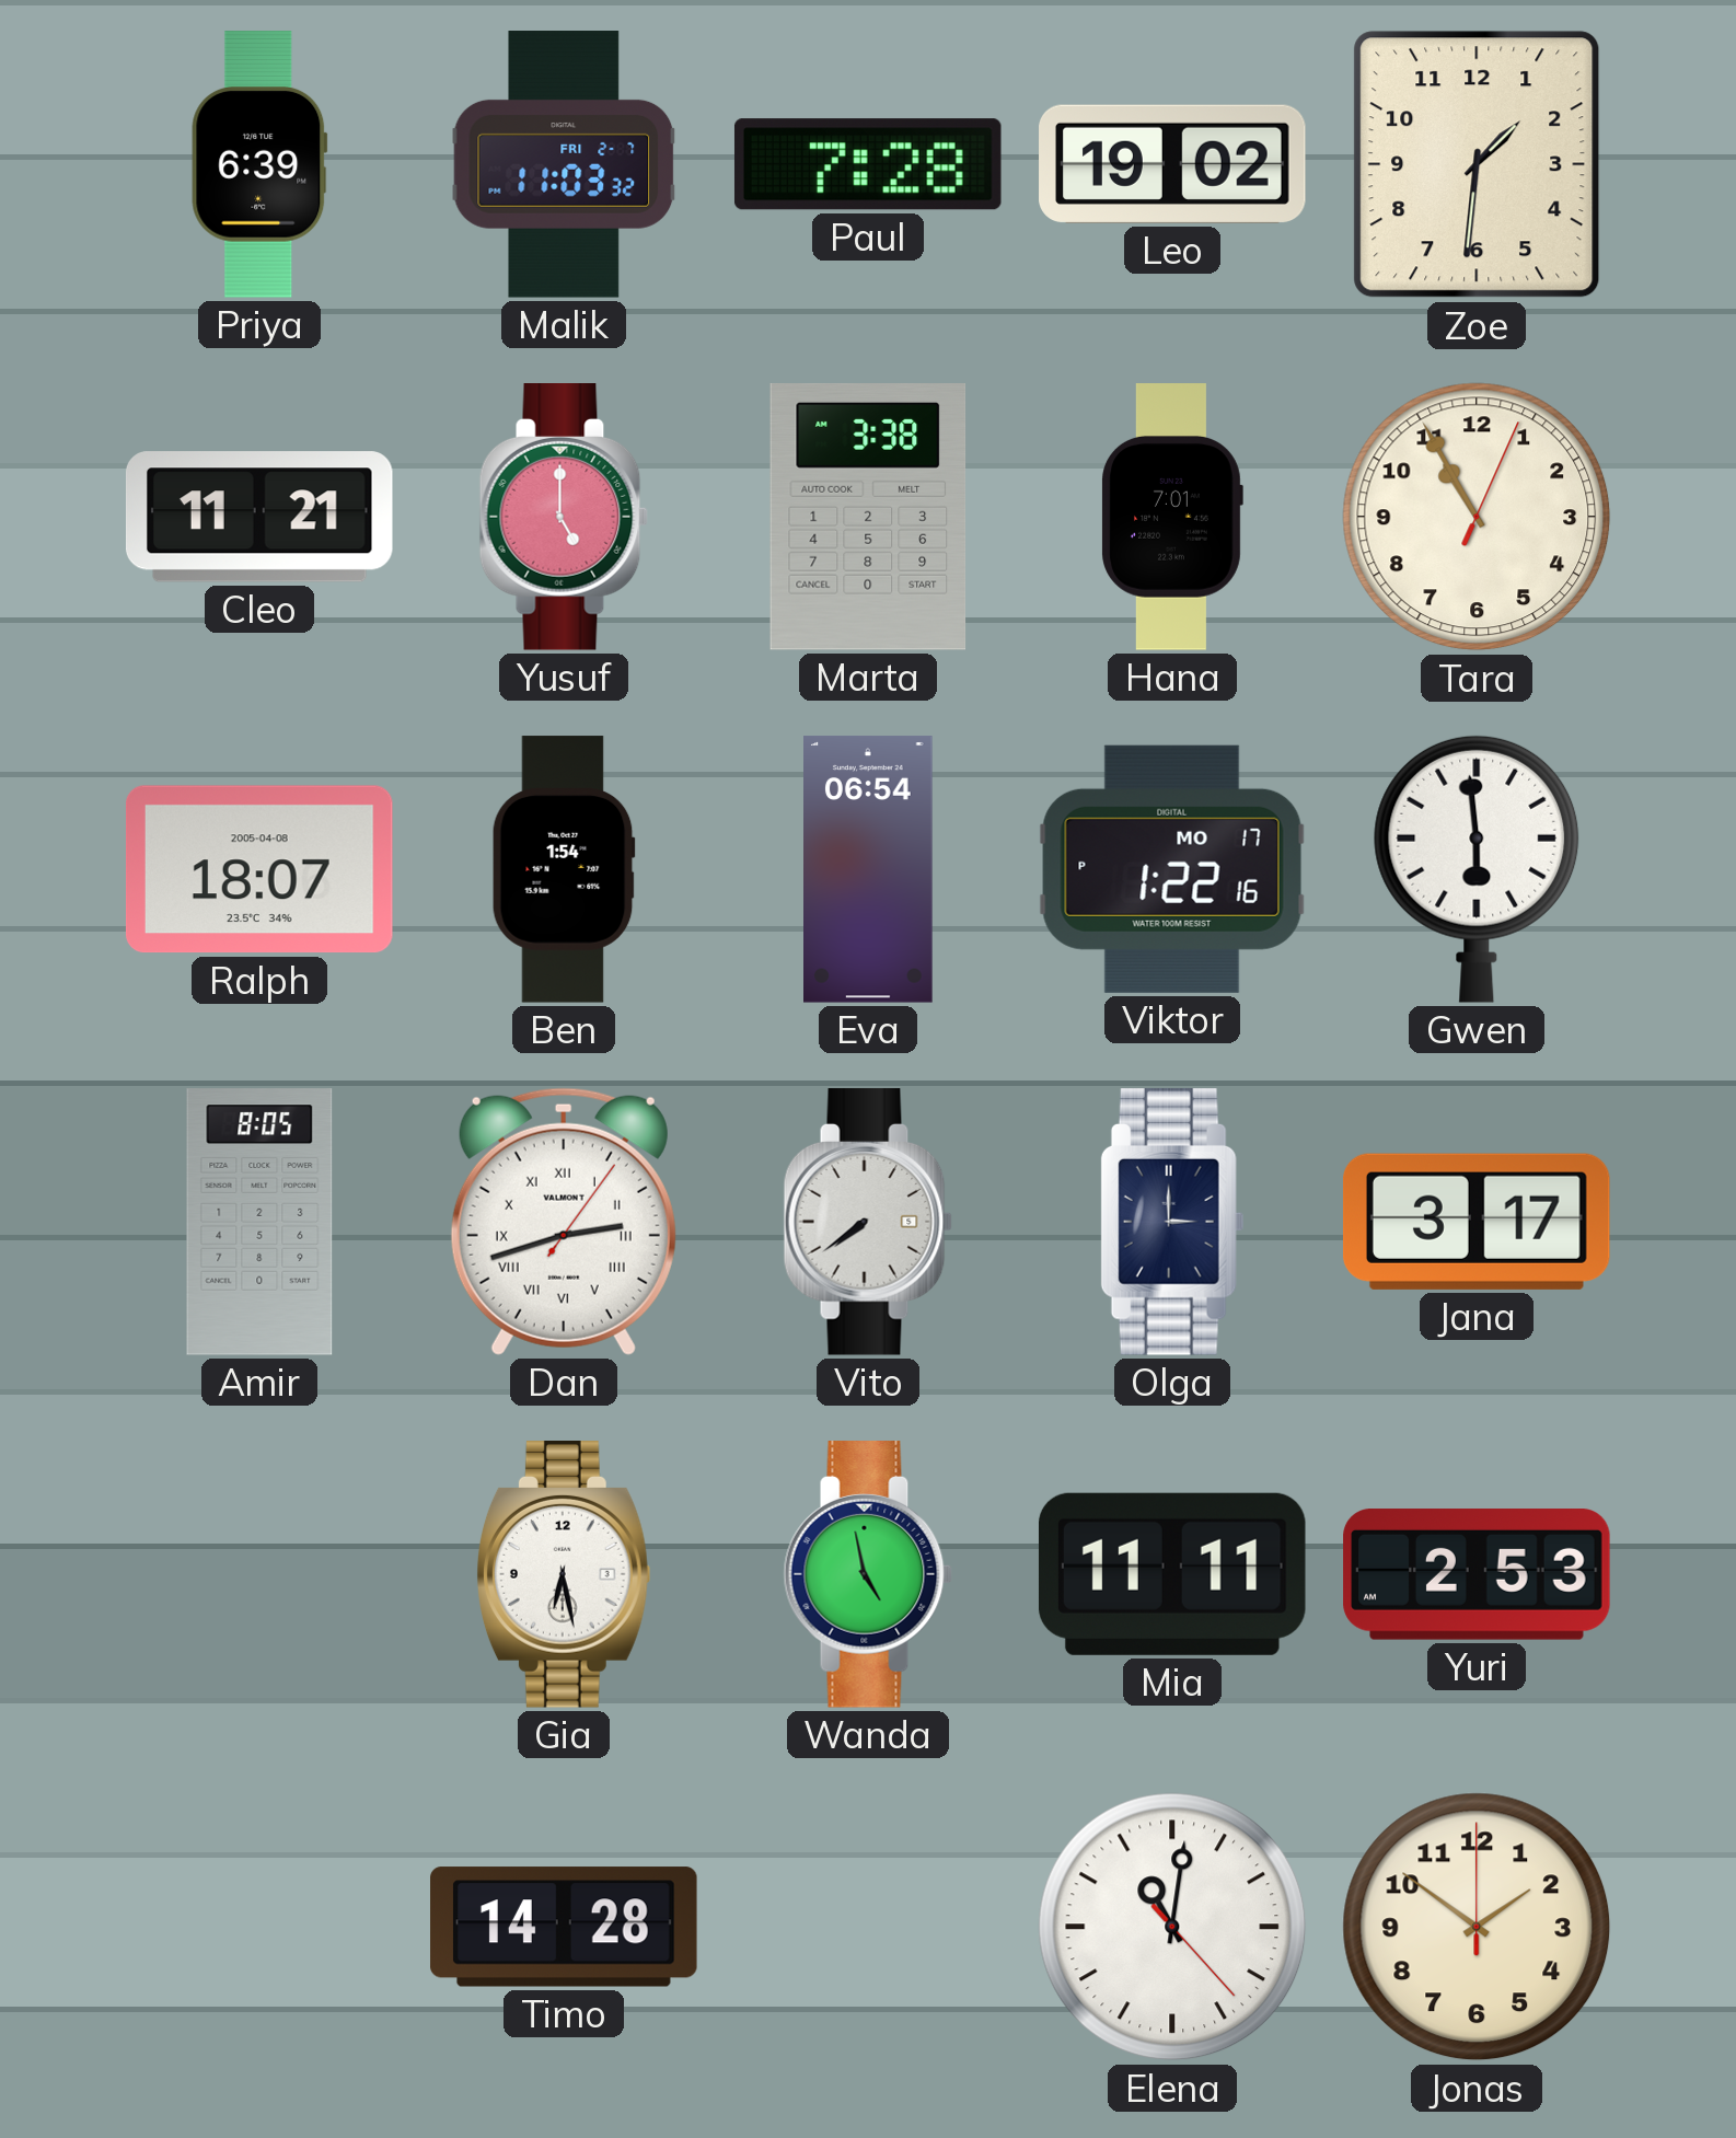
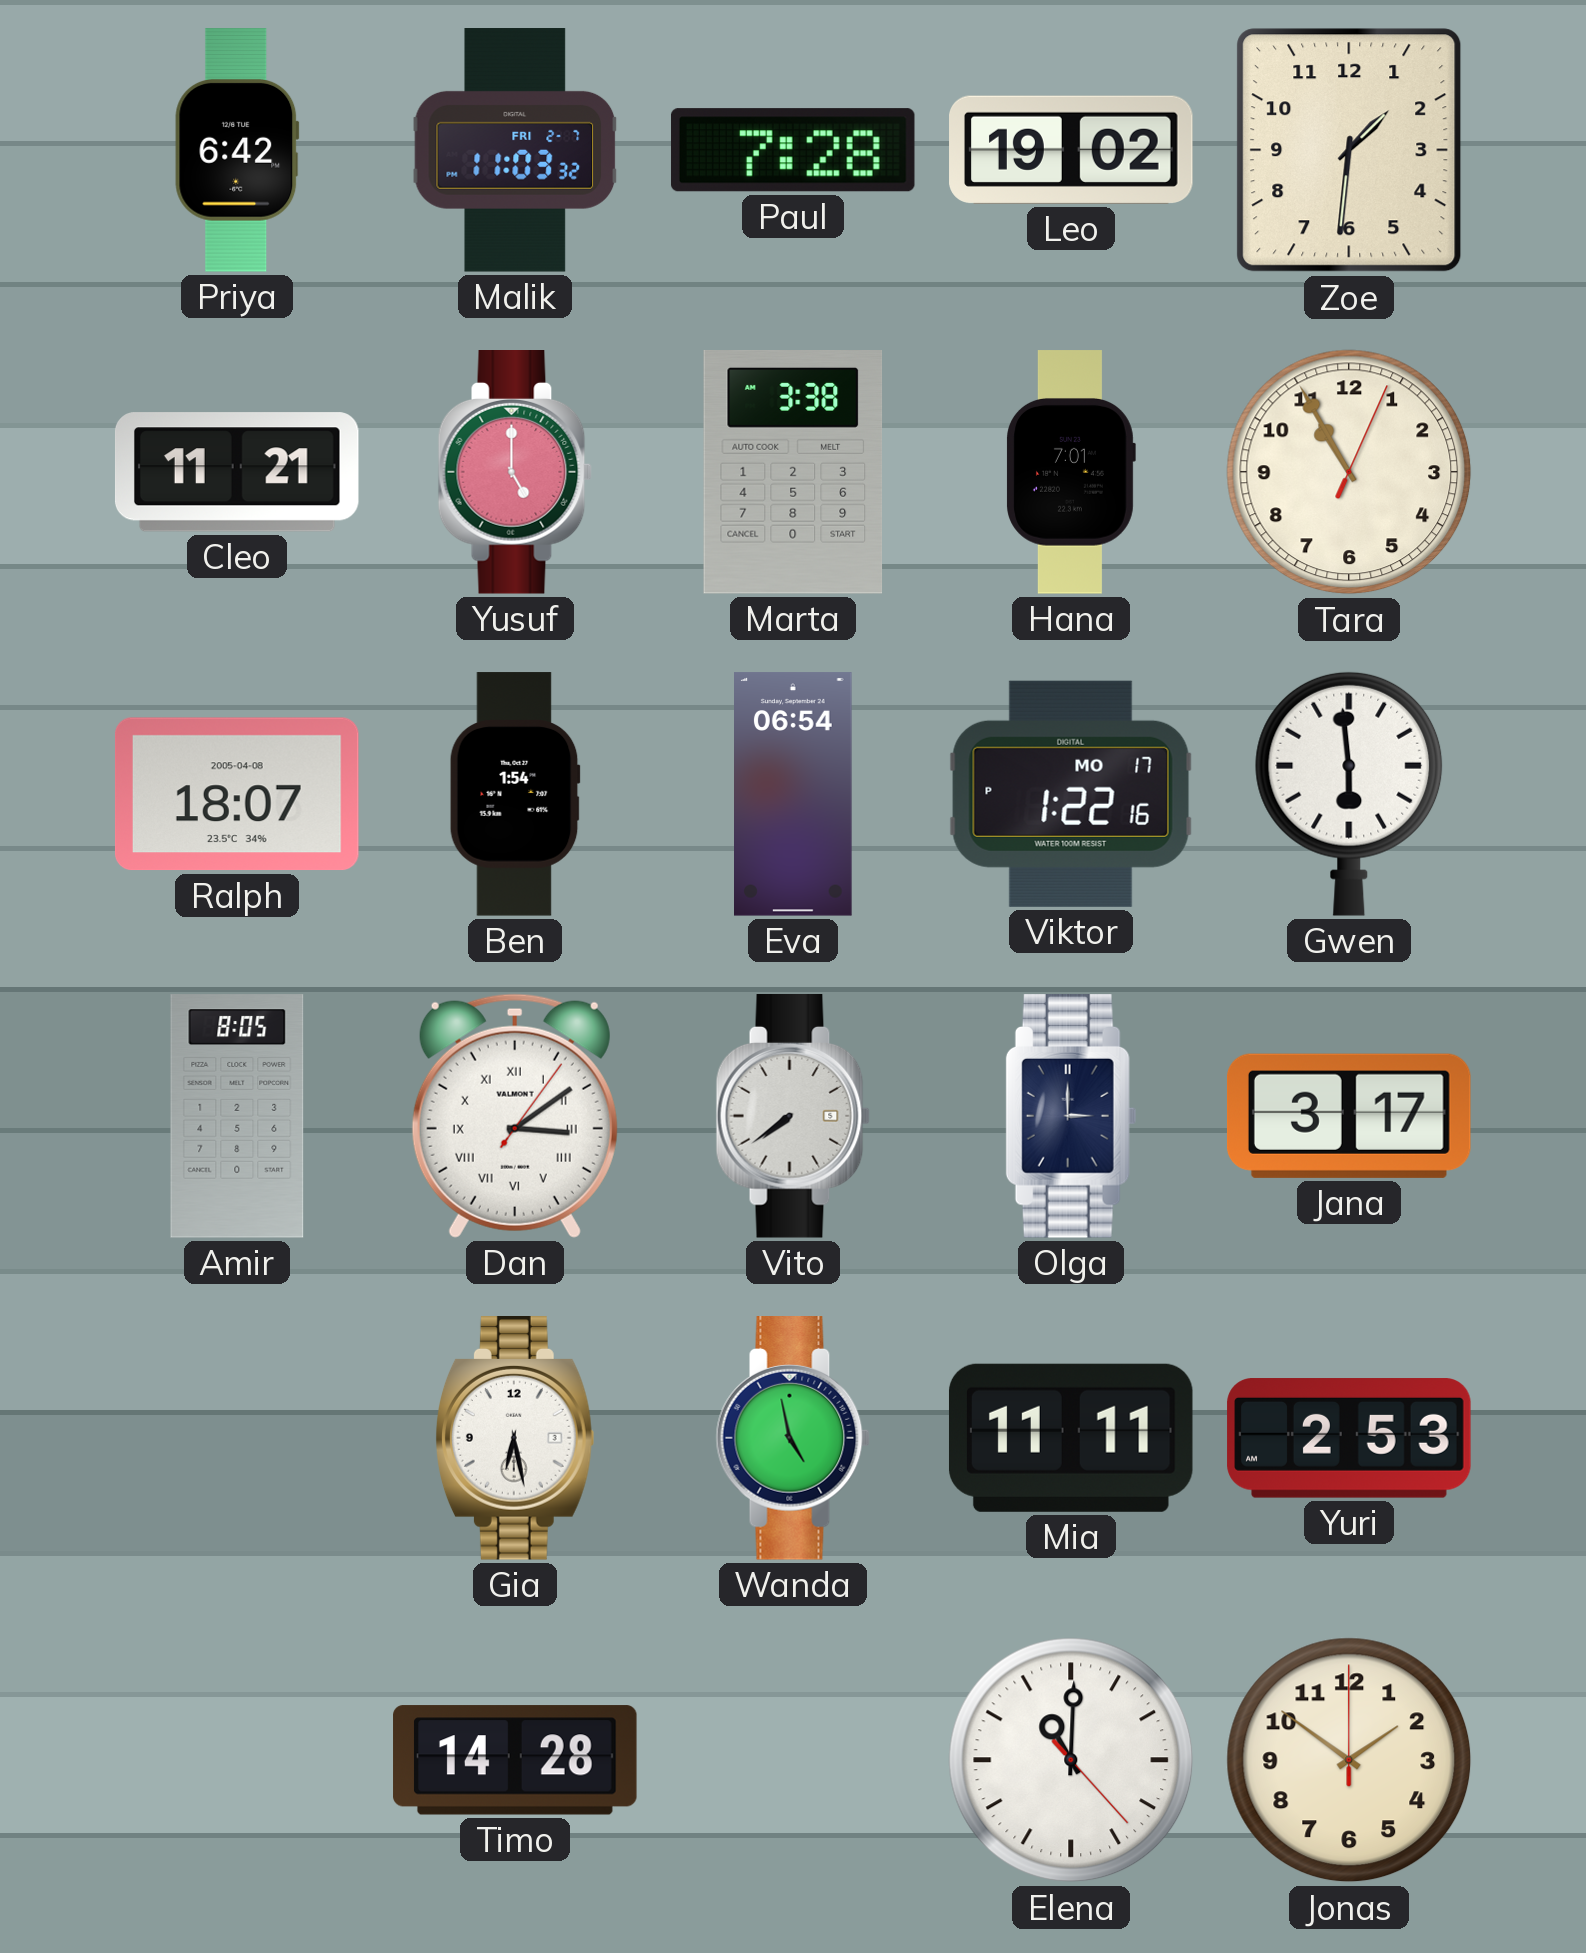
Priya: 6:39 -> 6:42 (237, 150)
Dan: 2:42 -> 3:09 (515, 1116)
Elena: 11:01 -> 11:00 (1071, 1760)
